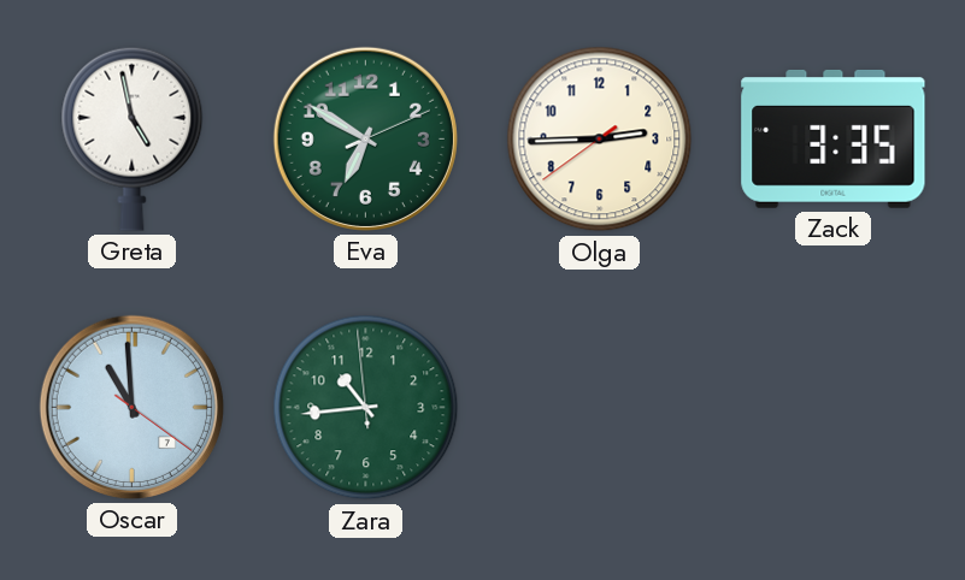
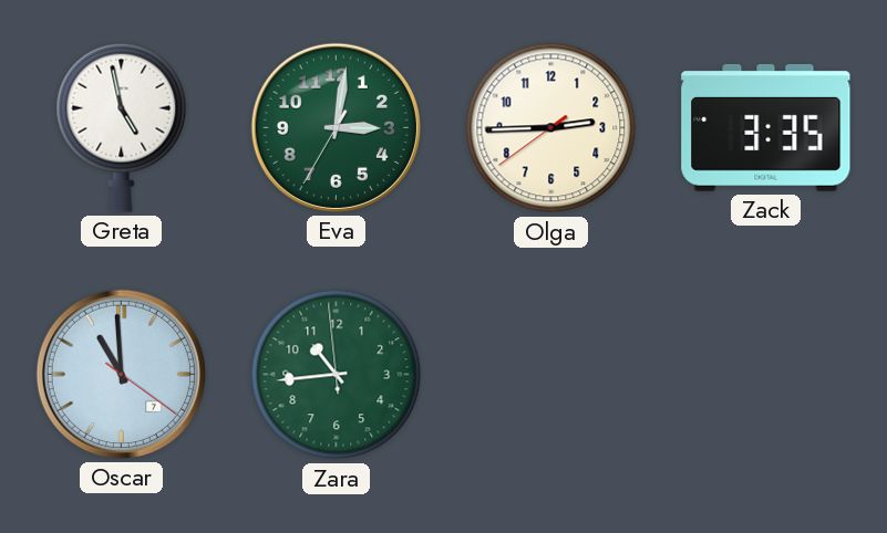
Eva: 6:50 -> 3:01 (336, 127)
